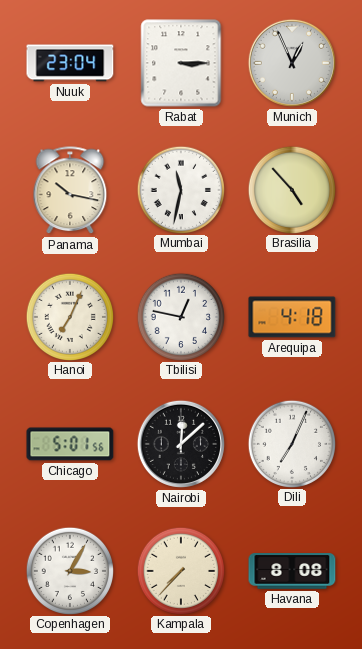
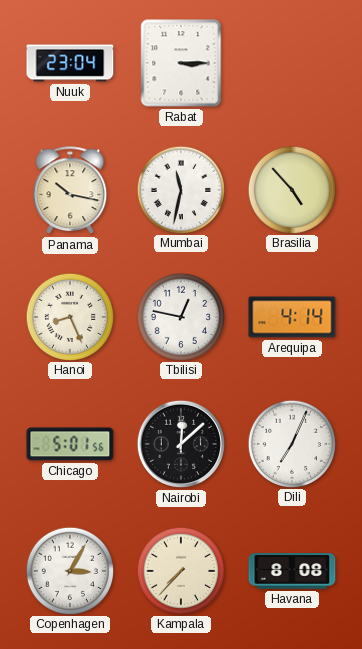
Munich: 12:56 -> none (292, 63)
Hanoi: 7:04 -> 8:26 (69, 316)
Arequipa: 4:18 -> 4:14 (292, 317)
